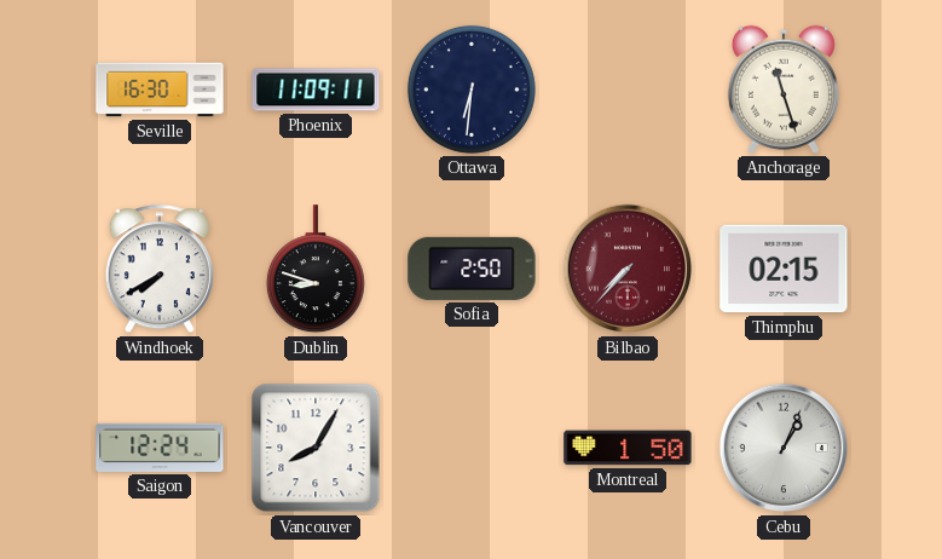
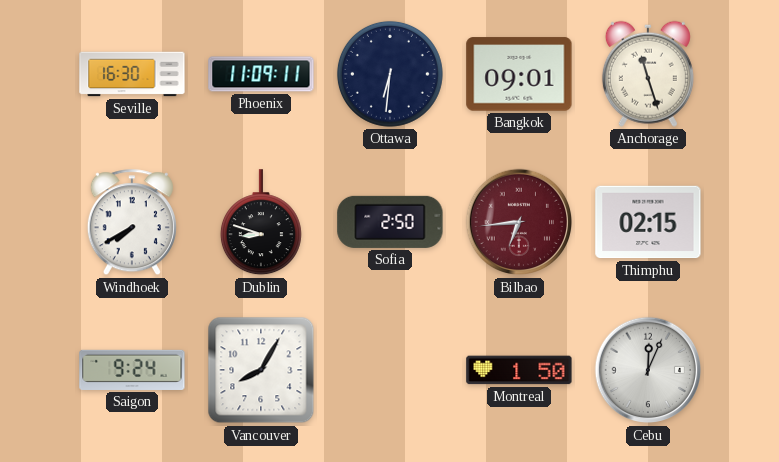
Bangkok: none -> 09:01 (519, 74)
Bilbao: 7:37 -> 6:44 (519, 222)
Saigon: 12:24 -> 9:24 (132, 370)
Cebu: 1:04 -> 12:04 (648, 370)
